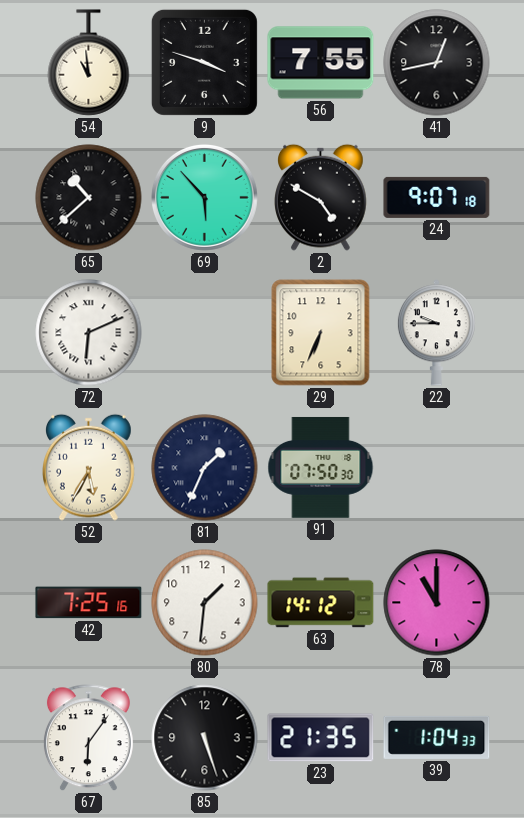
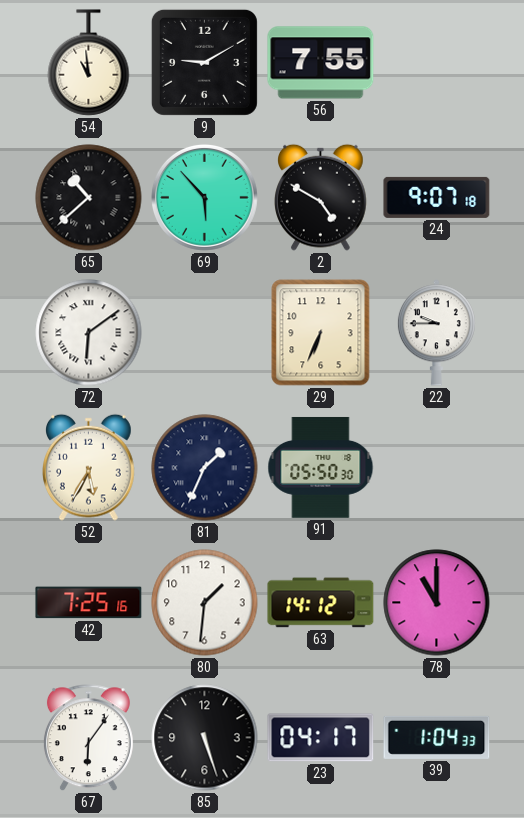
9: 3:48 -> 9:10 (204, 62)
41: 12:43 -> none (437, 63)
72: 6:11 -> 6:09 (89, 333)
91: 07:50 -> 05:50 (321, 467)
23: 21:35 -> 04:17 (321, 738)
